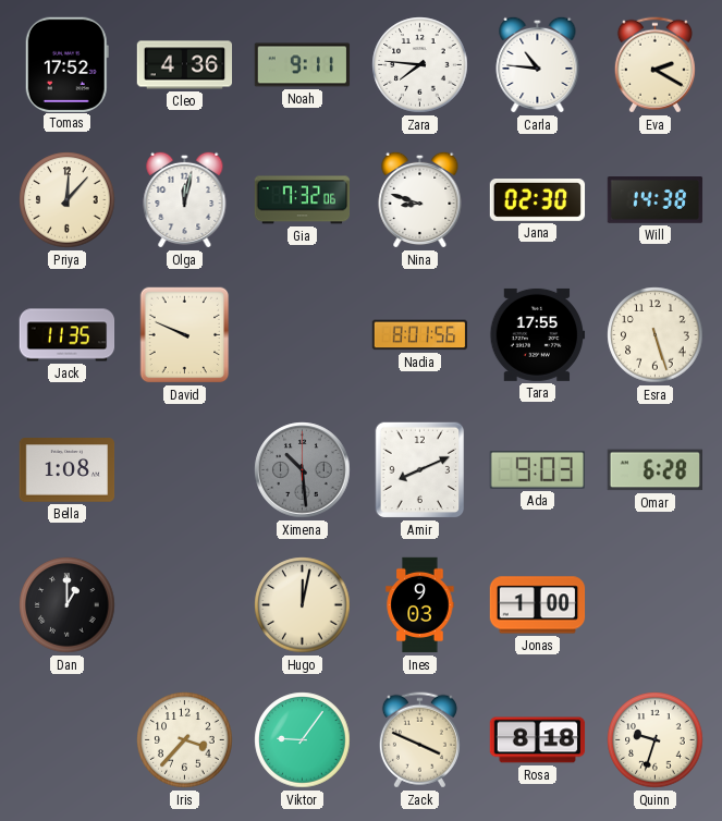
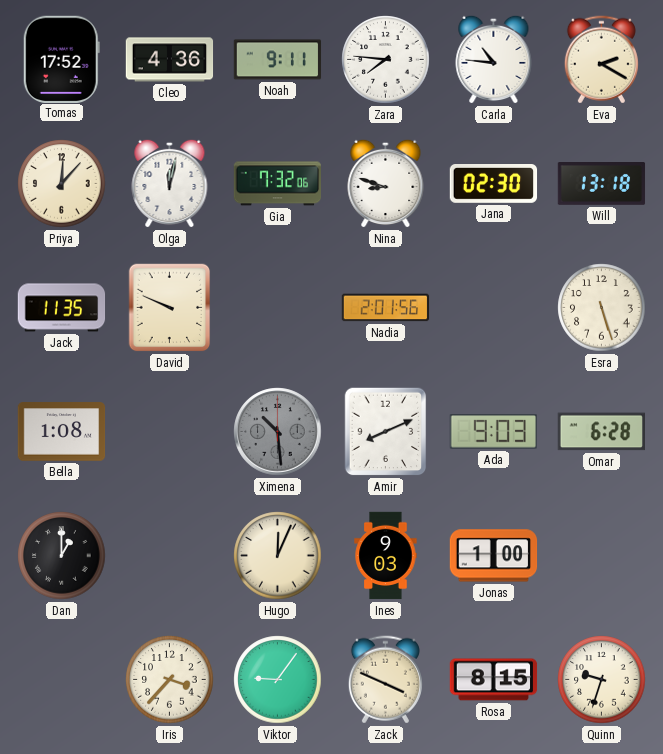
Will: 14:38 -> 13:18 (602, 184)
Nadia: 8:01 -> 2:01 (386, 308)
Tara: 17:55 -> none (538, 334)
Hugo: 12:02 -> 12:04 (278, 556)
Rosa: 8:18 -> 8:15 (494, 680)
